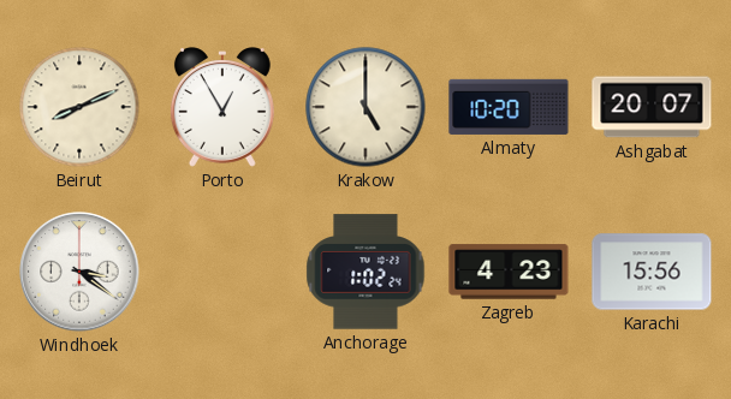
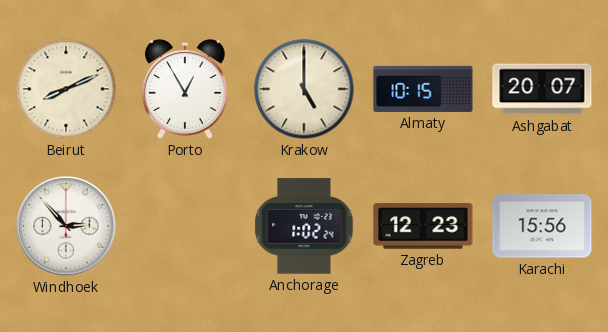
Almaty: 10:20 -> 10:15 (423, 89)
Windhoek: 3:21 -> 2:53 (66, 226)
Zagreb: 4:23 -> 12:23 (423, 226)
